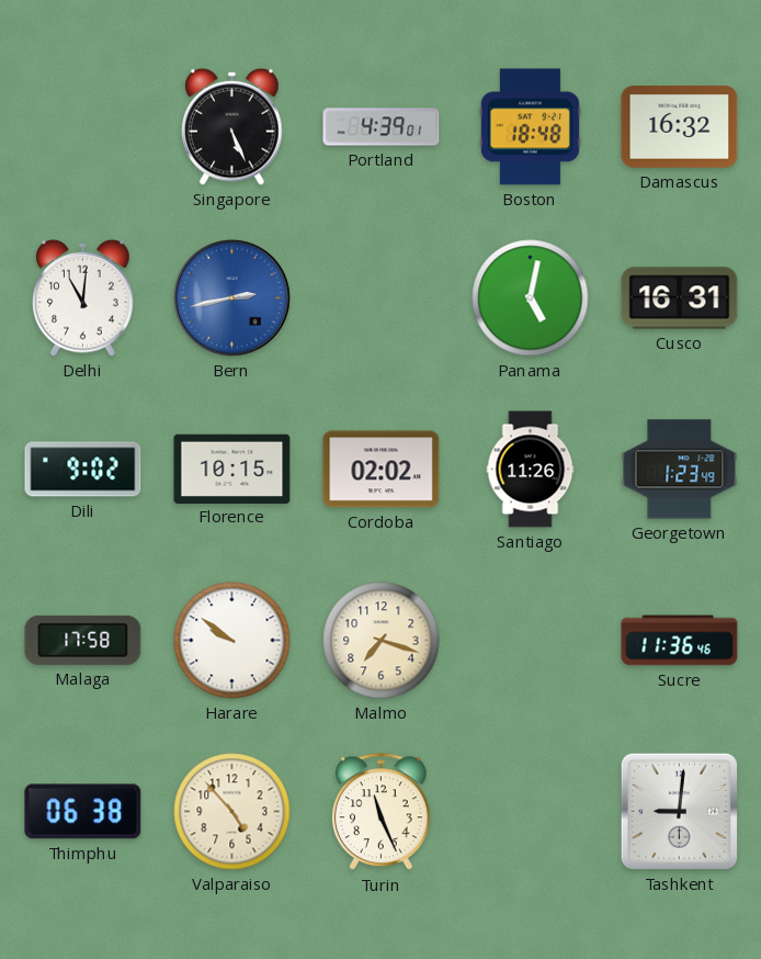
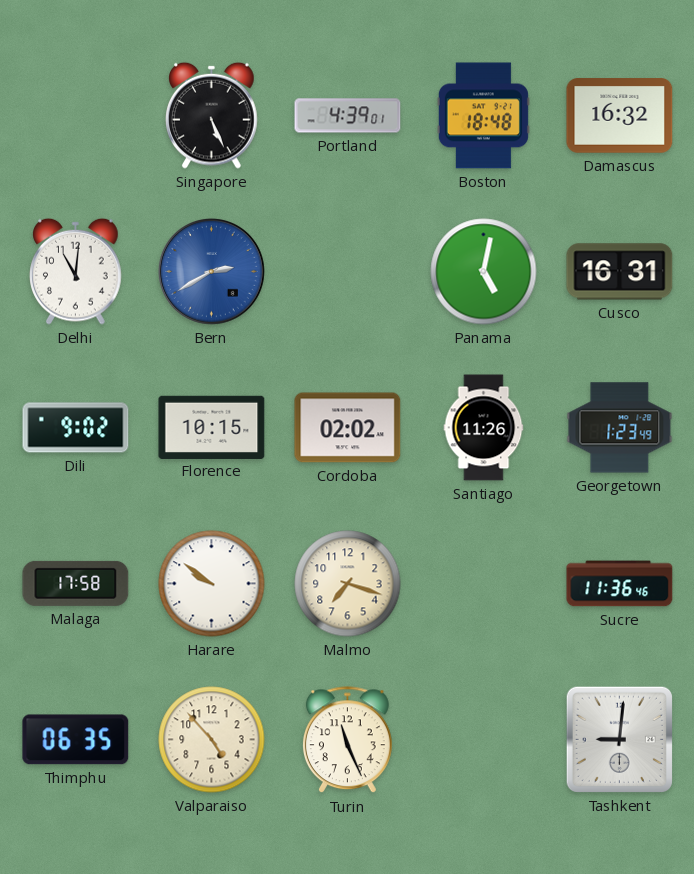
Bern: 2:43 -> 2:40 (212, 272)
Thimphu: 06:38 -> 06:35 (76, 740)
